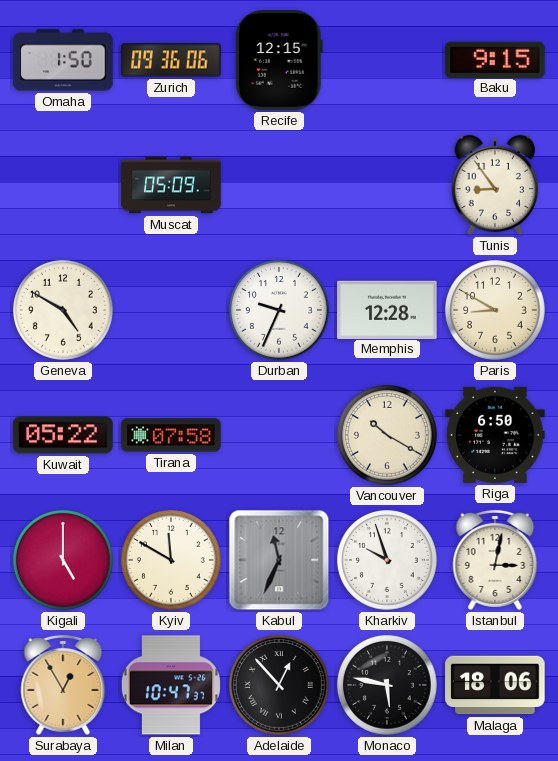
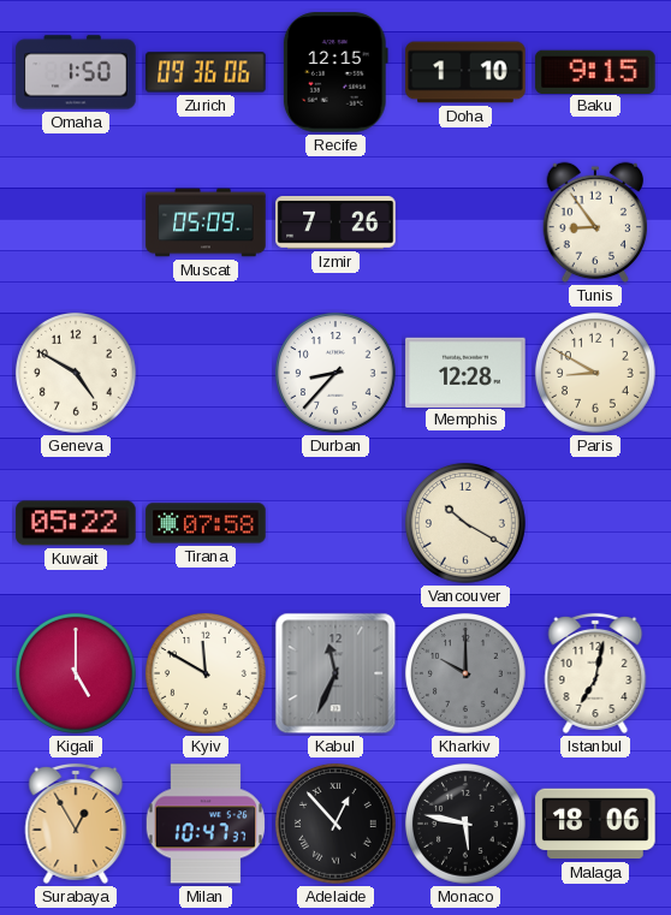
Doha: none -> 1:10 (465, 72)
Izmir: none -> 7:26 (335, 224)
Durban: 9:34 -> 8:37 (335, 373)
Riga: 6:50 -> none (495, 435)
Kharkiv: 9:57 -> 10:00 (465, 673)
Kharkiv dial: white -> grey (465, 673)
Istanbul: 3:02 -> 7:02 (595, 673)
